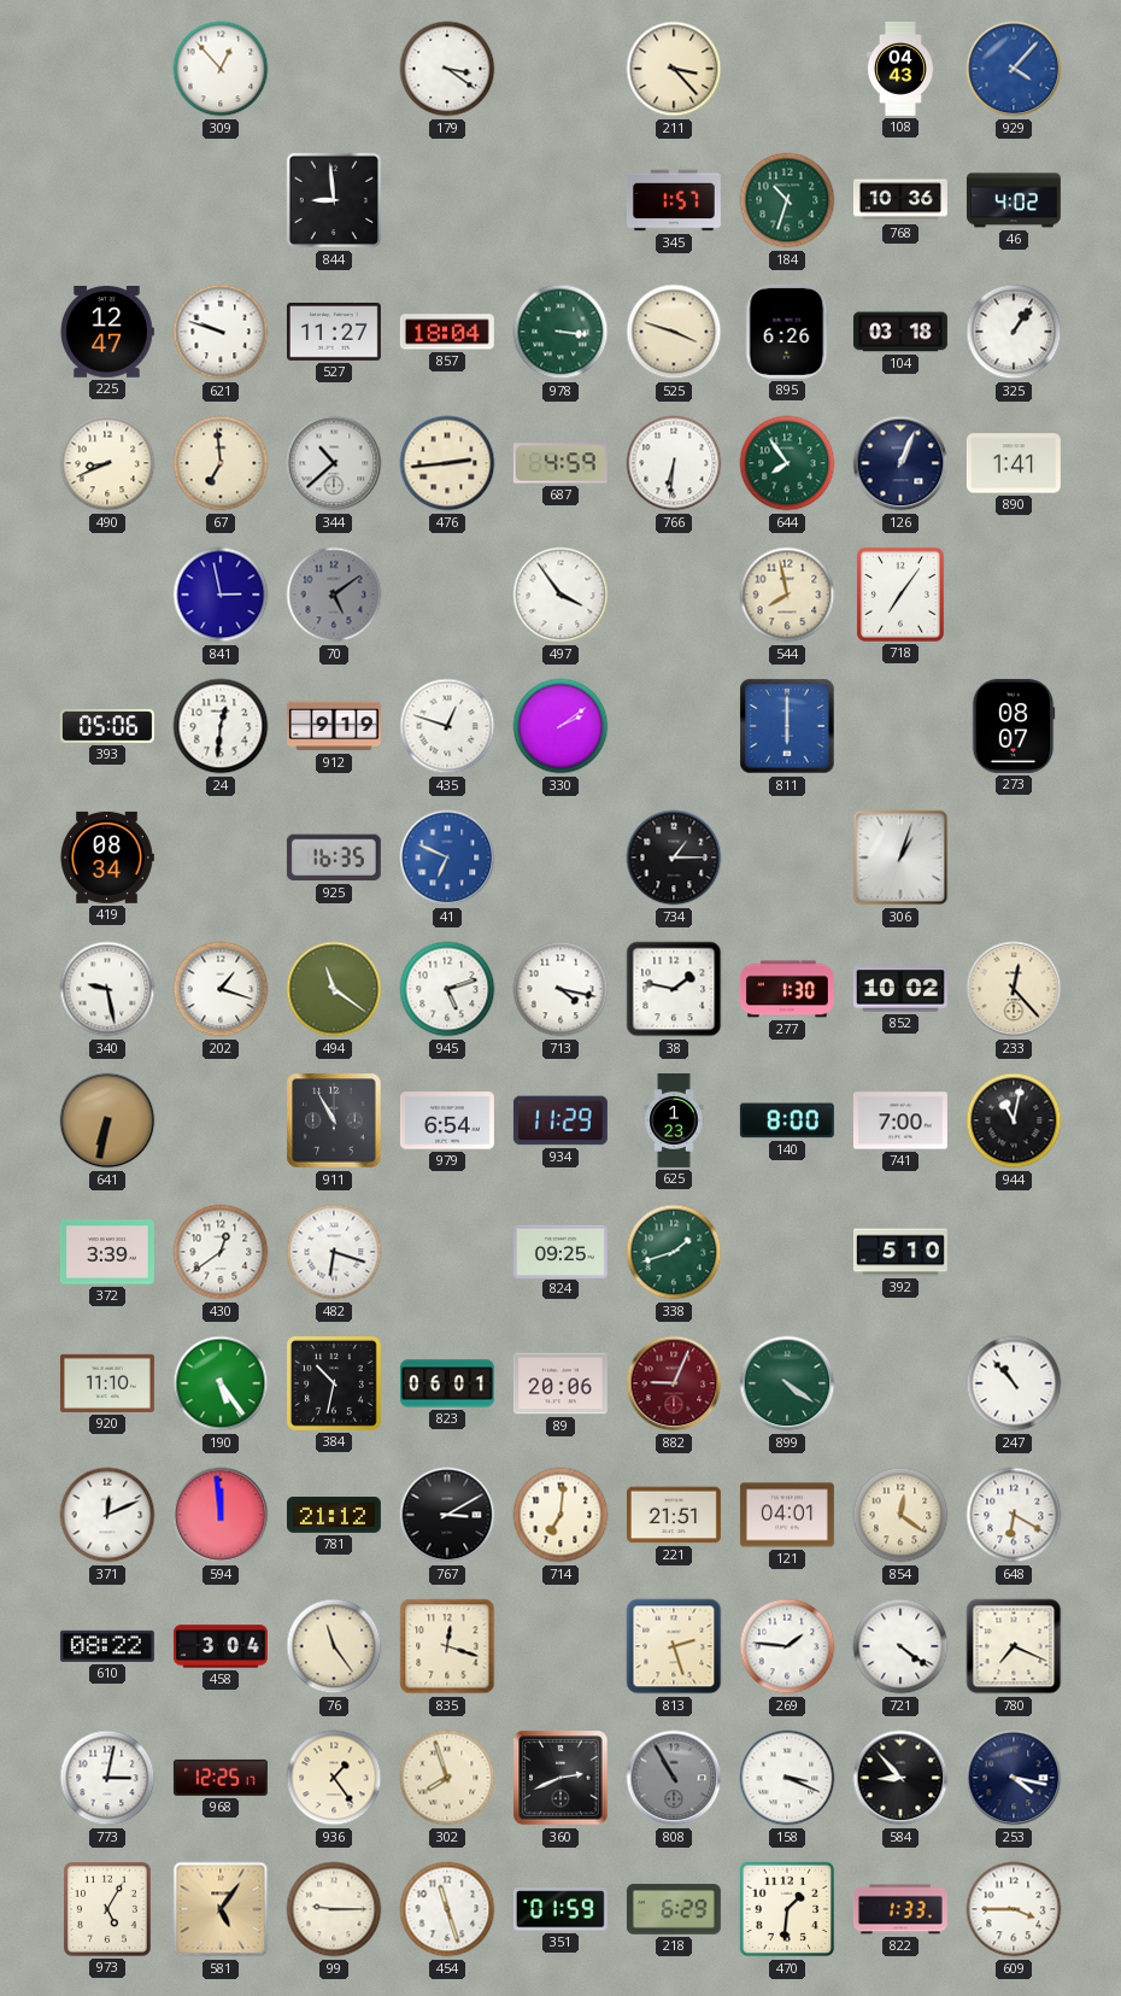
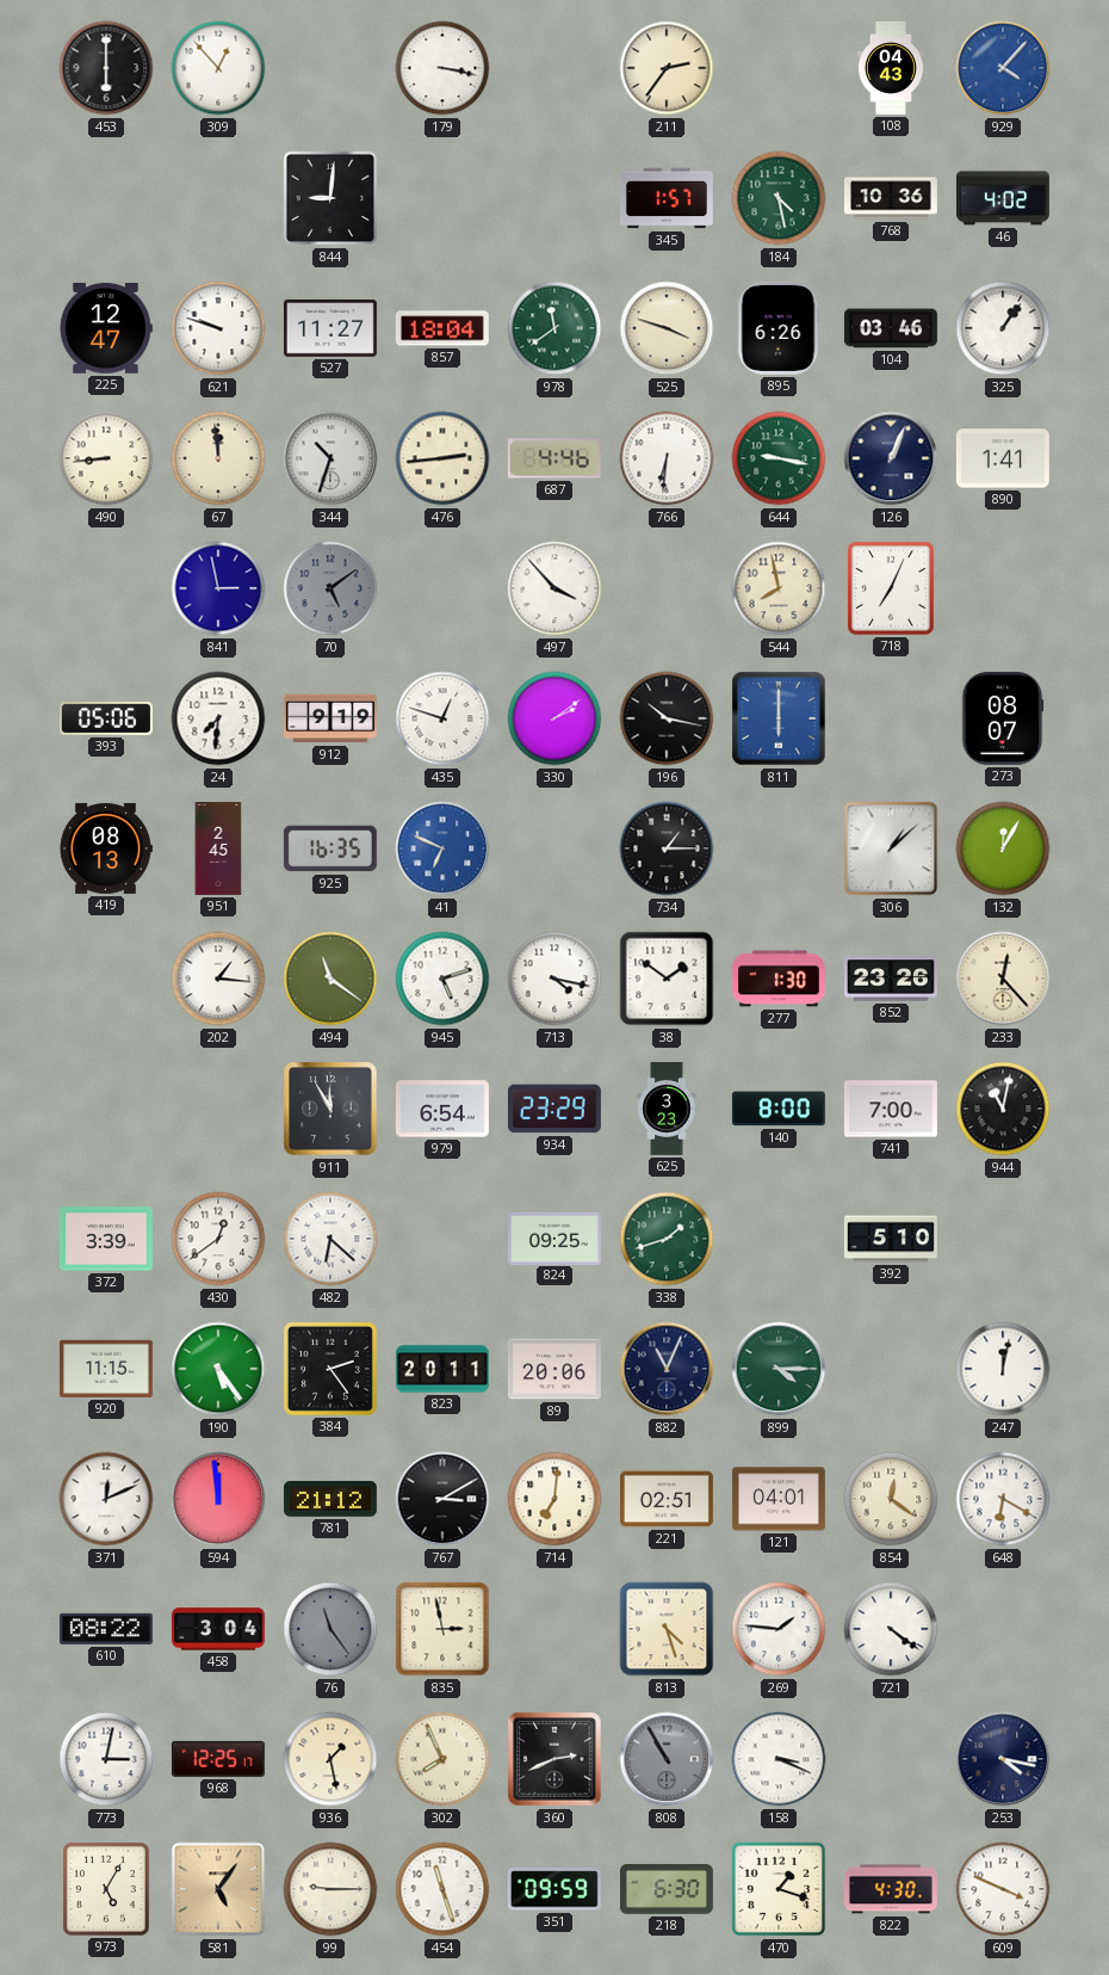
453: none -> 6:00 (106, 68)
179: 3:21 -> 3:17 (442, 68)
211: 3:23 -> 2:36 (667, 68)
844: 8:59 -> 9:01 (330, 198)
184: 10:33 -> 4:28 (779, 198)
978: 3:16 -> 11:39 (554, 328)
104: 03:18 -> 03:46 (891, 328)
490: 8:41 -> 8:44 (106, 458)
67: 6:59 -> 11:59 (218, 458)
344: 10:38 -> 10:33 (330, 458)
687: 4:59 -> 4:46 (554, 458)
644: 7:54 -> 9:17 (779, 458)
497: 3:54 -> 3:53 (554, 588)
718: 7:06 -> 7:04 (891, 588)
24: 12:31 -> 7:31 (218, 718)
196: none -> 10:17 (667, 718)
419: 08:34 -> 08:13 (106, 848)
951: none -> 2:45 (218, 850)
306: 1:03 -> 1:08 (891, 848)
132: none -> 12:05 (1003, 848)
340: 9:28 -> none (107, 989)
202: 1:18 -> 1:16 (218, 979)
38: 1:47 -> 1:51 (667, 979)
852: 10:02 -> 23:26 (891, 979)
641: 6:32 -> none (107, 1120)
911: 10:55 -> 11:55 (330, 1109)
934: 11:29 -> 23:29 (554, 1109)
625: 1:23 -> 3:23 (667, 1110)
482: 6:18 -> 6:22 (330, 1239)
920: 11:10 -> 11:15 (106, 1369)
384: 10:32 -> 2:24 (330, 1369)
823: 06:01 -> 20:11 (442, 1369)
882: 9:04 -> 11:04 (667, 1369)
882 dial: burgundy -> navy (667, 1369)
899: 4:21 -> 4:15 (779, 1369)
247: 10:53 -> 12:02 (1003, 1369)
221: 21:51 -> 02:51 (667, 1499)
76 dial: cream -> grey (330, 1629)
835: 12:18 -> 2:58 (442, 1629)
813: 2:27 -> 4:27 (667, 1629)
780: 7:19 -> none (1014, 1646)
936: 1:24 -> 1:28 (330, 1759)
302: 7:57 -> 7:56 (442, 1759)
584: 8:53 -> none (900, 1778)
351: 01:59 -> 09:59 (554, 1889)
218: 6:29 -> 6:30 (667, 1889)
470: 1:31 -> 1:18 (779, 1889)
822: 1:33 -> 4:30 (891, 1889)
609: 3:45 -> 3:49 (1003, 1889)
